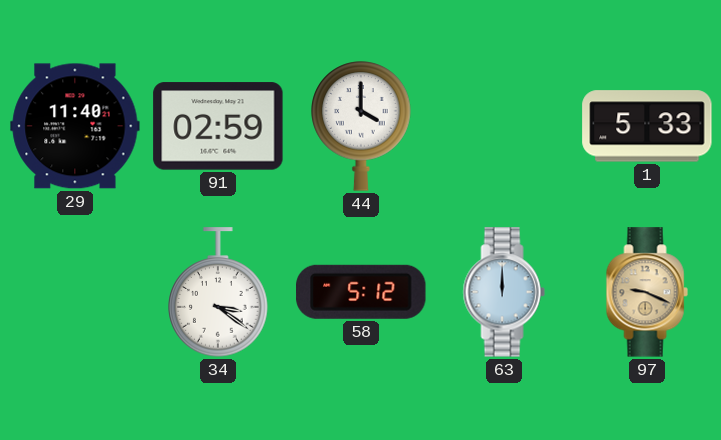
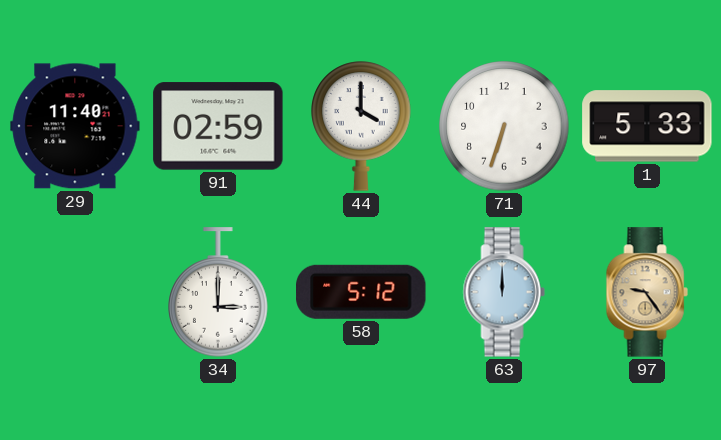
71: none -> 6:33 (504, 126)
34: 3:21 -> 3:00 (218, 292)
97: 9:19 -> 9:24 (647, 292)
